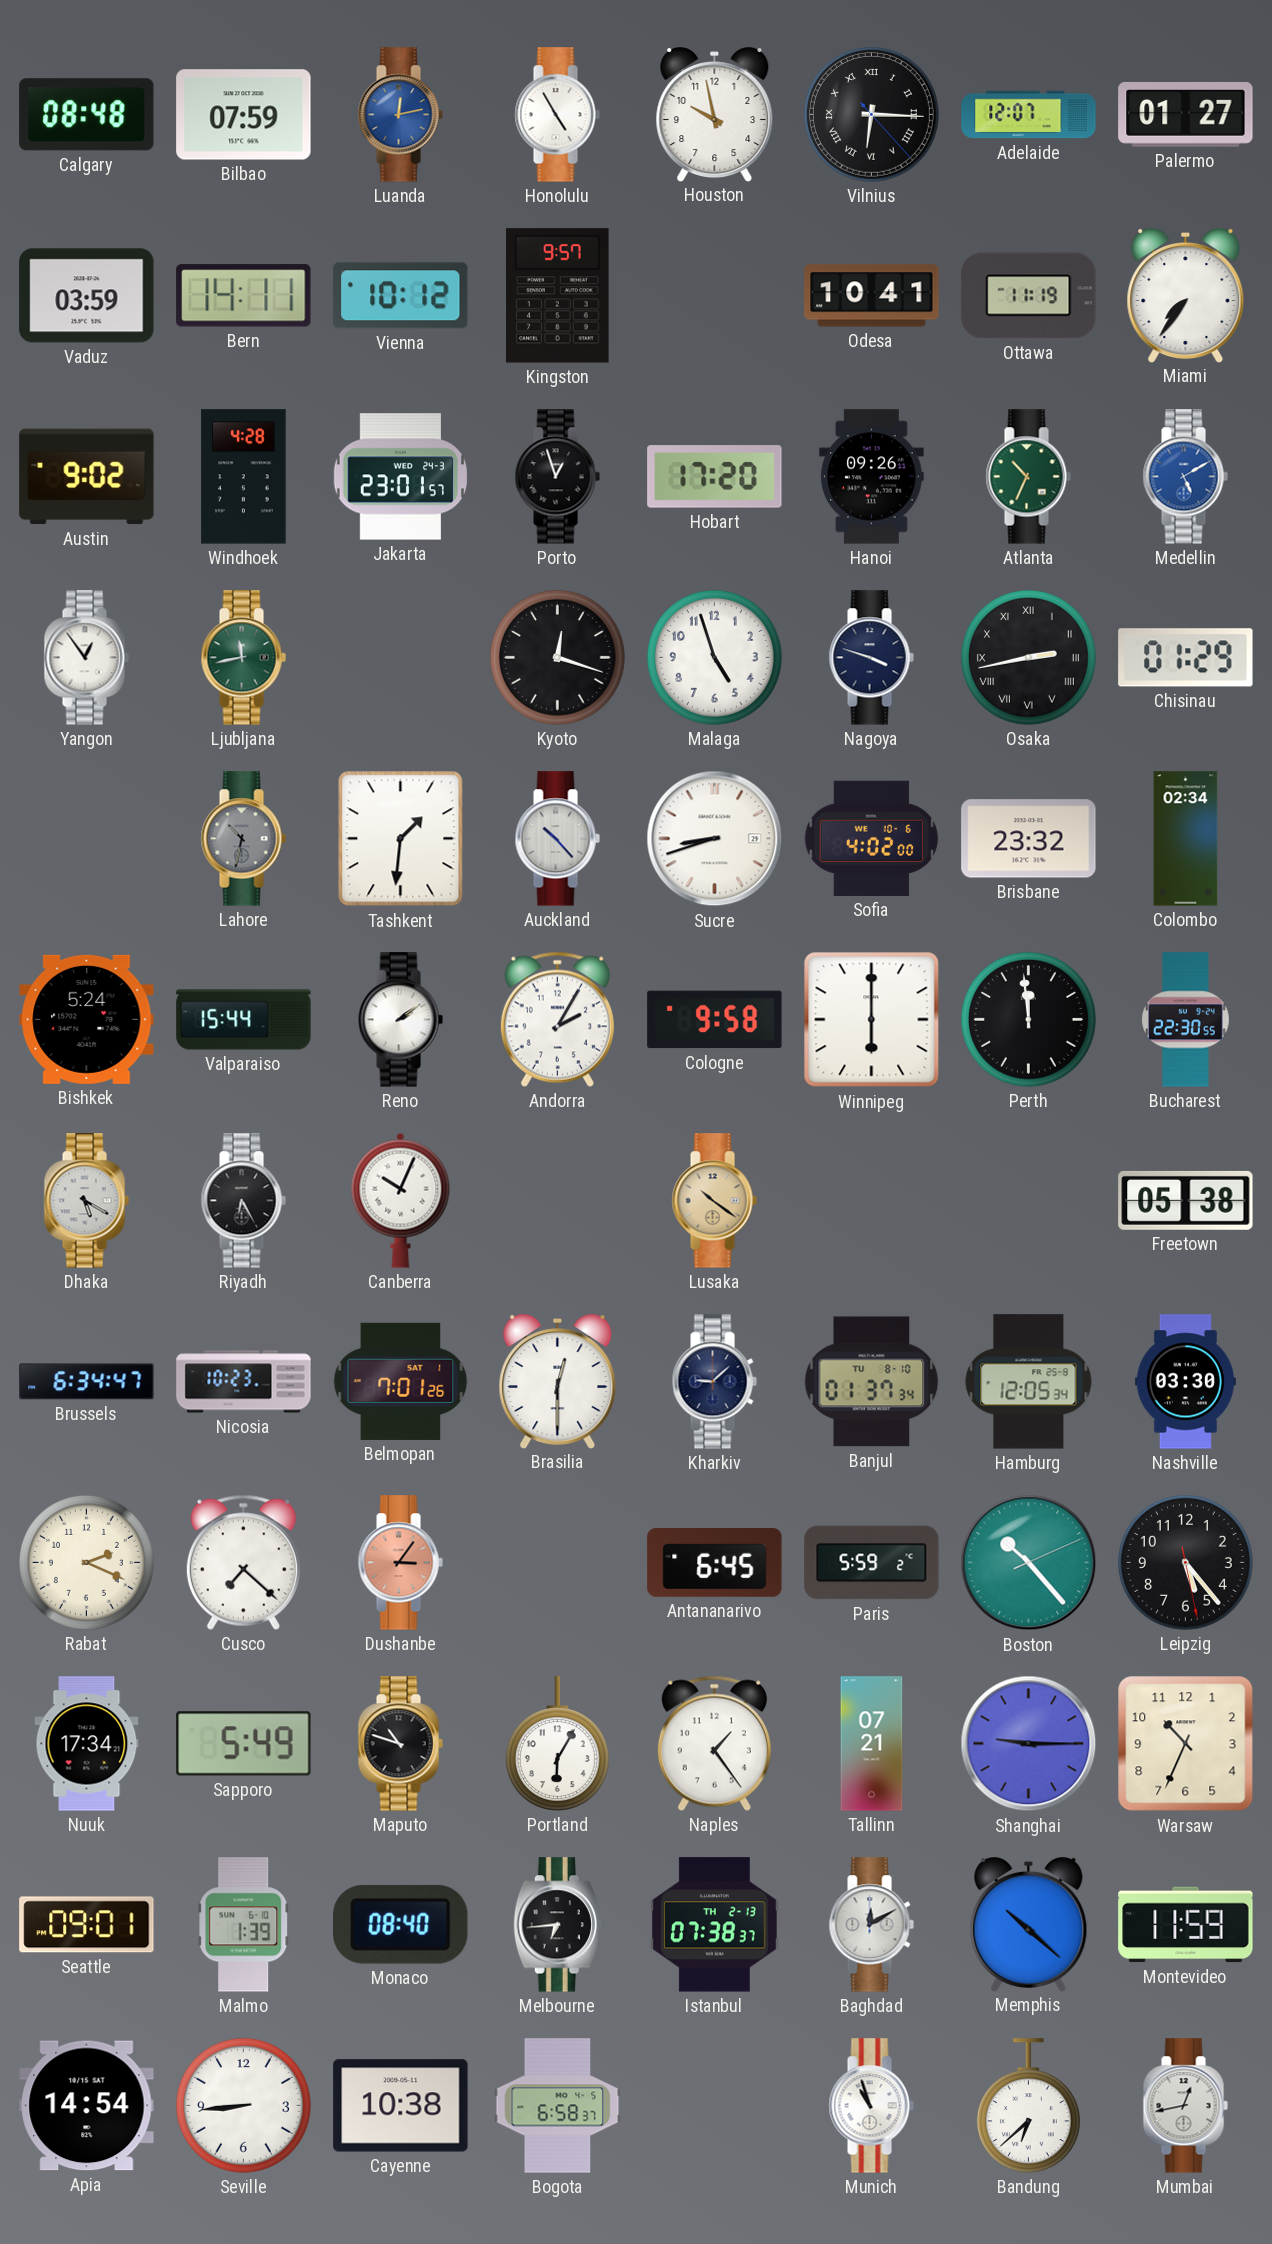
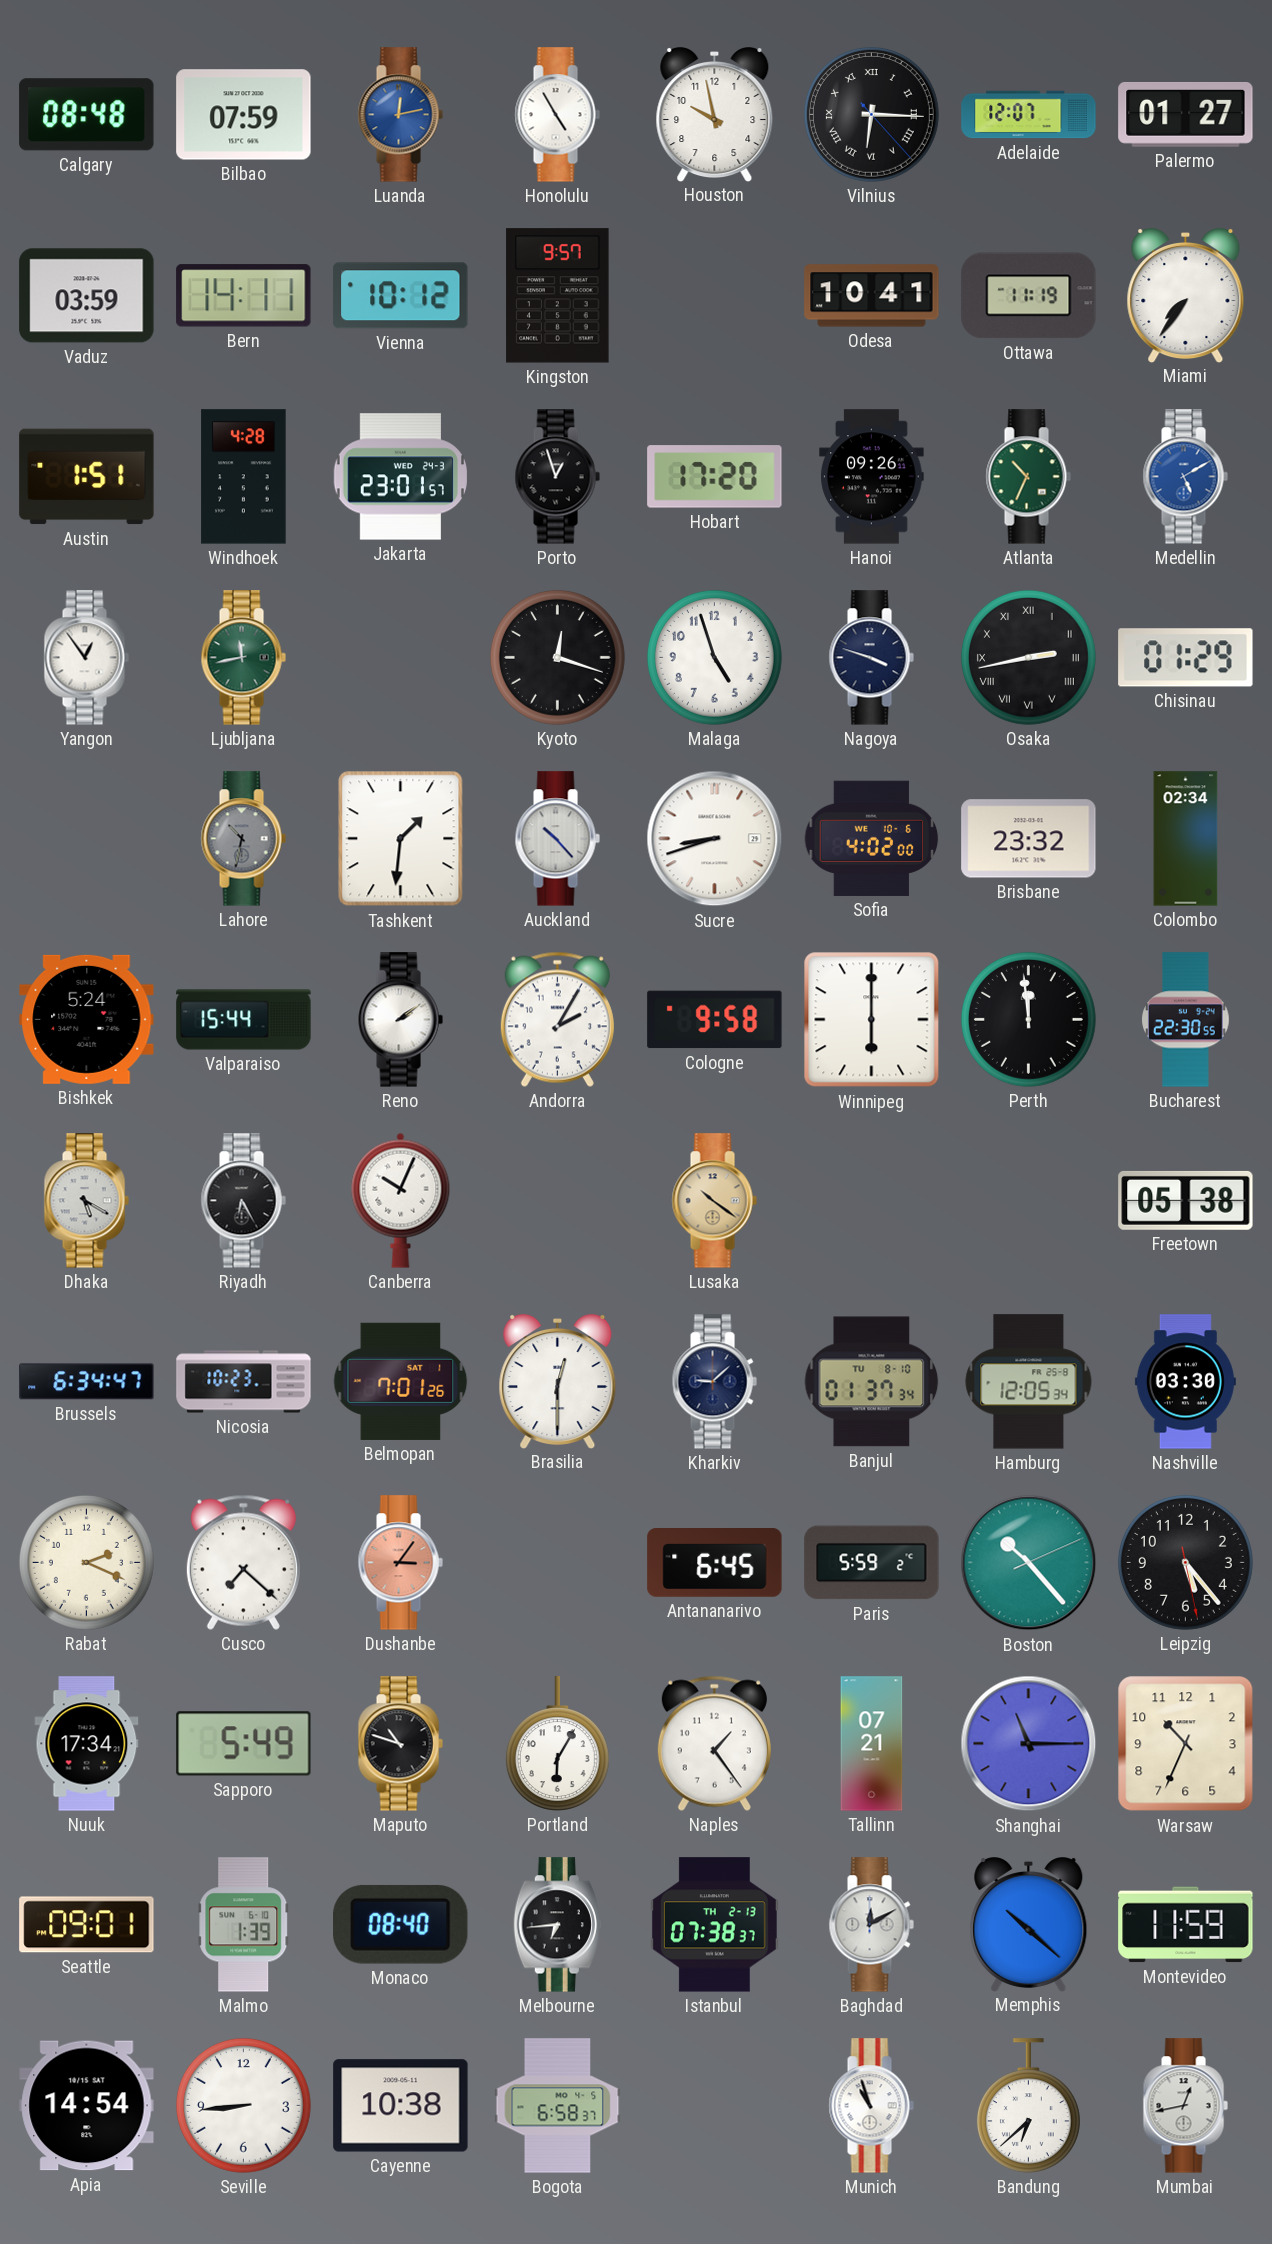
Austin: 9:02 -> 1:51 (87, 477)
Shanghai: 9:15 -> 11:15 (1029, 1744)
